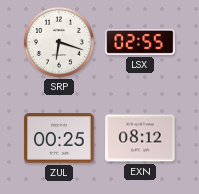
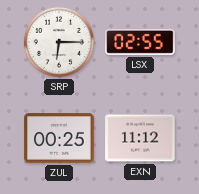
SRP: 6:18 -> 6:15 (59, 42)
EXN: 08:12 -> 11:12 (140, 138)
